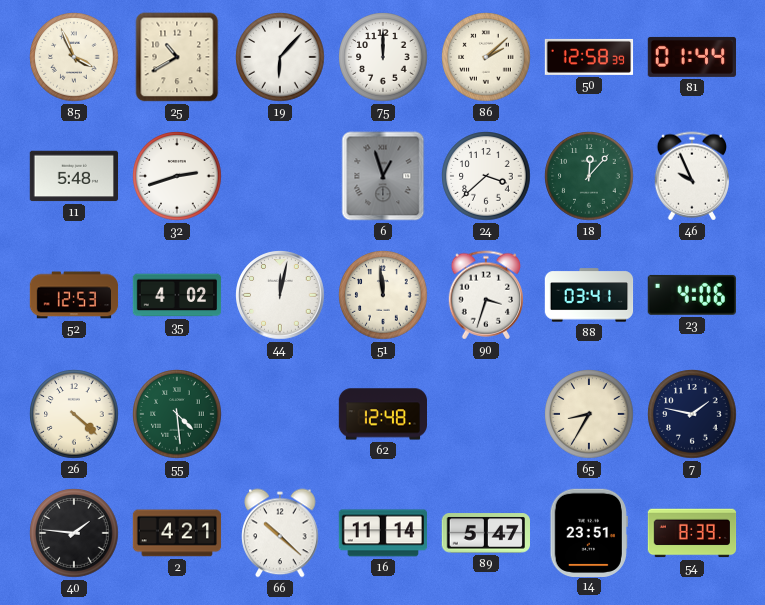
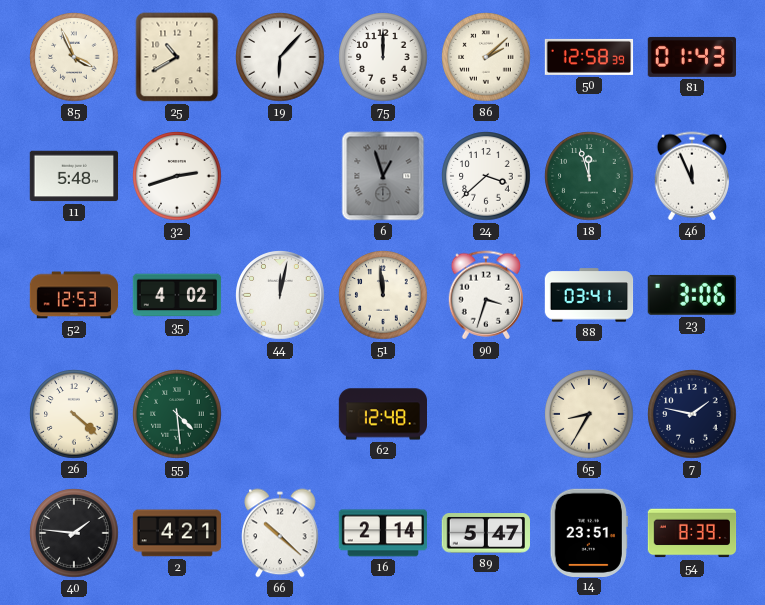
81: 01:44 -> 01:43 (691, 57)
18: 12:07 -> 11:57 (589, 176)
46: 9:56 -> 11:56 (691, 176)
23: 4:06 -> 3:06 (692, 295)
16: 11:14 -> 2:14 (382, 533)
